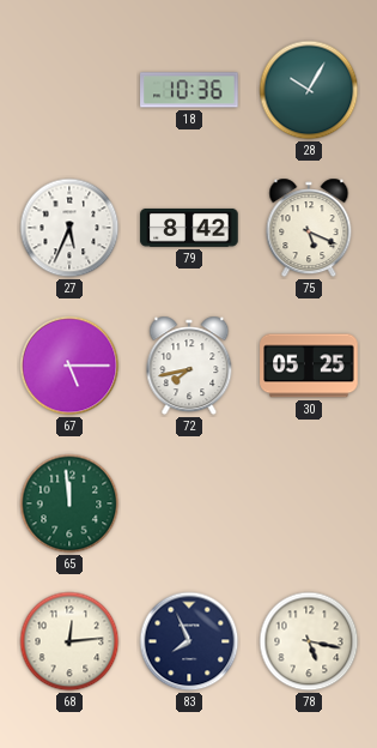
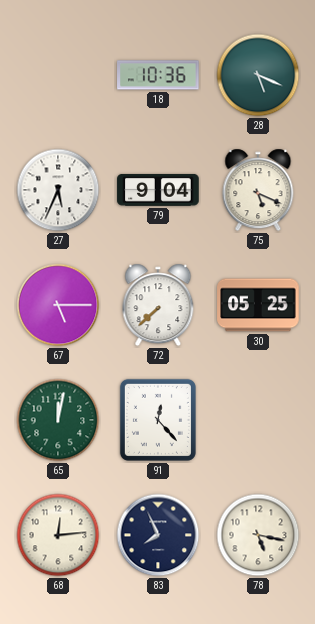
28: 10:05 -> 5:19 (258, 75)
79: 8:42 -> 9:04 (158, 190)
72: 7:43 -> 7:38 (158, 305)
65: 11:59 -> 12:02 (58, 420)
91: none -> 12:23 (158, 420)
